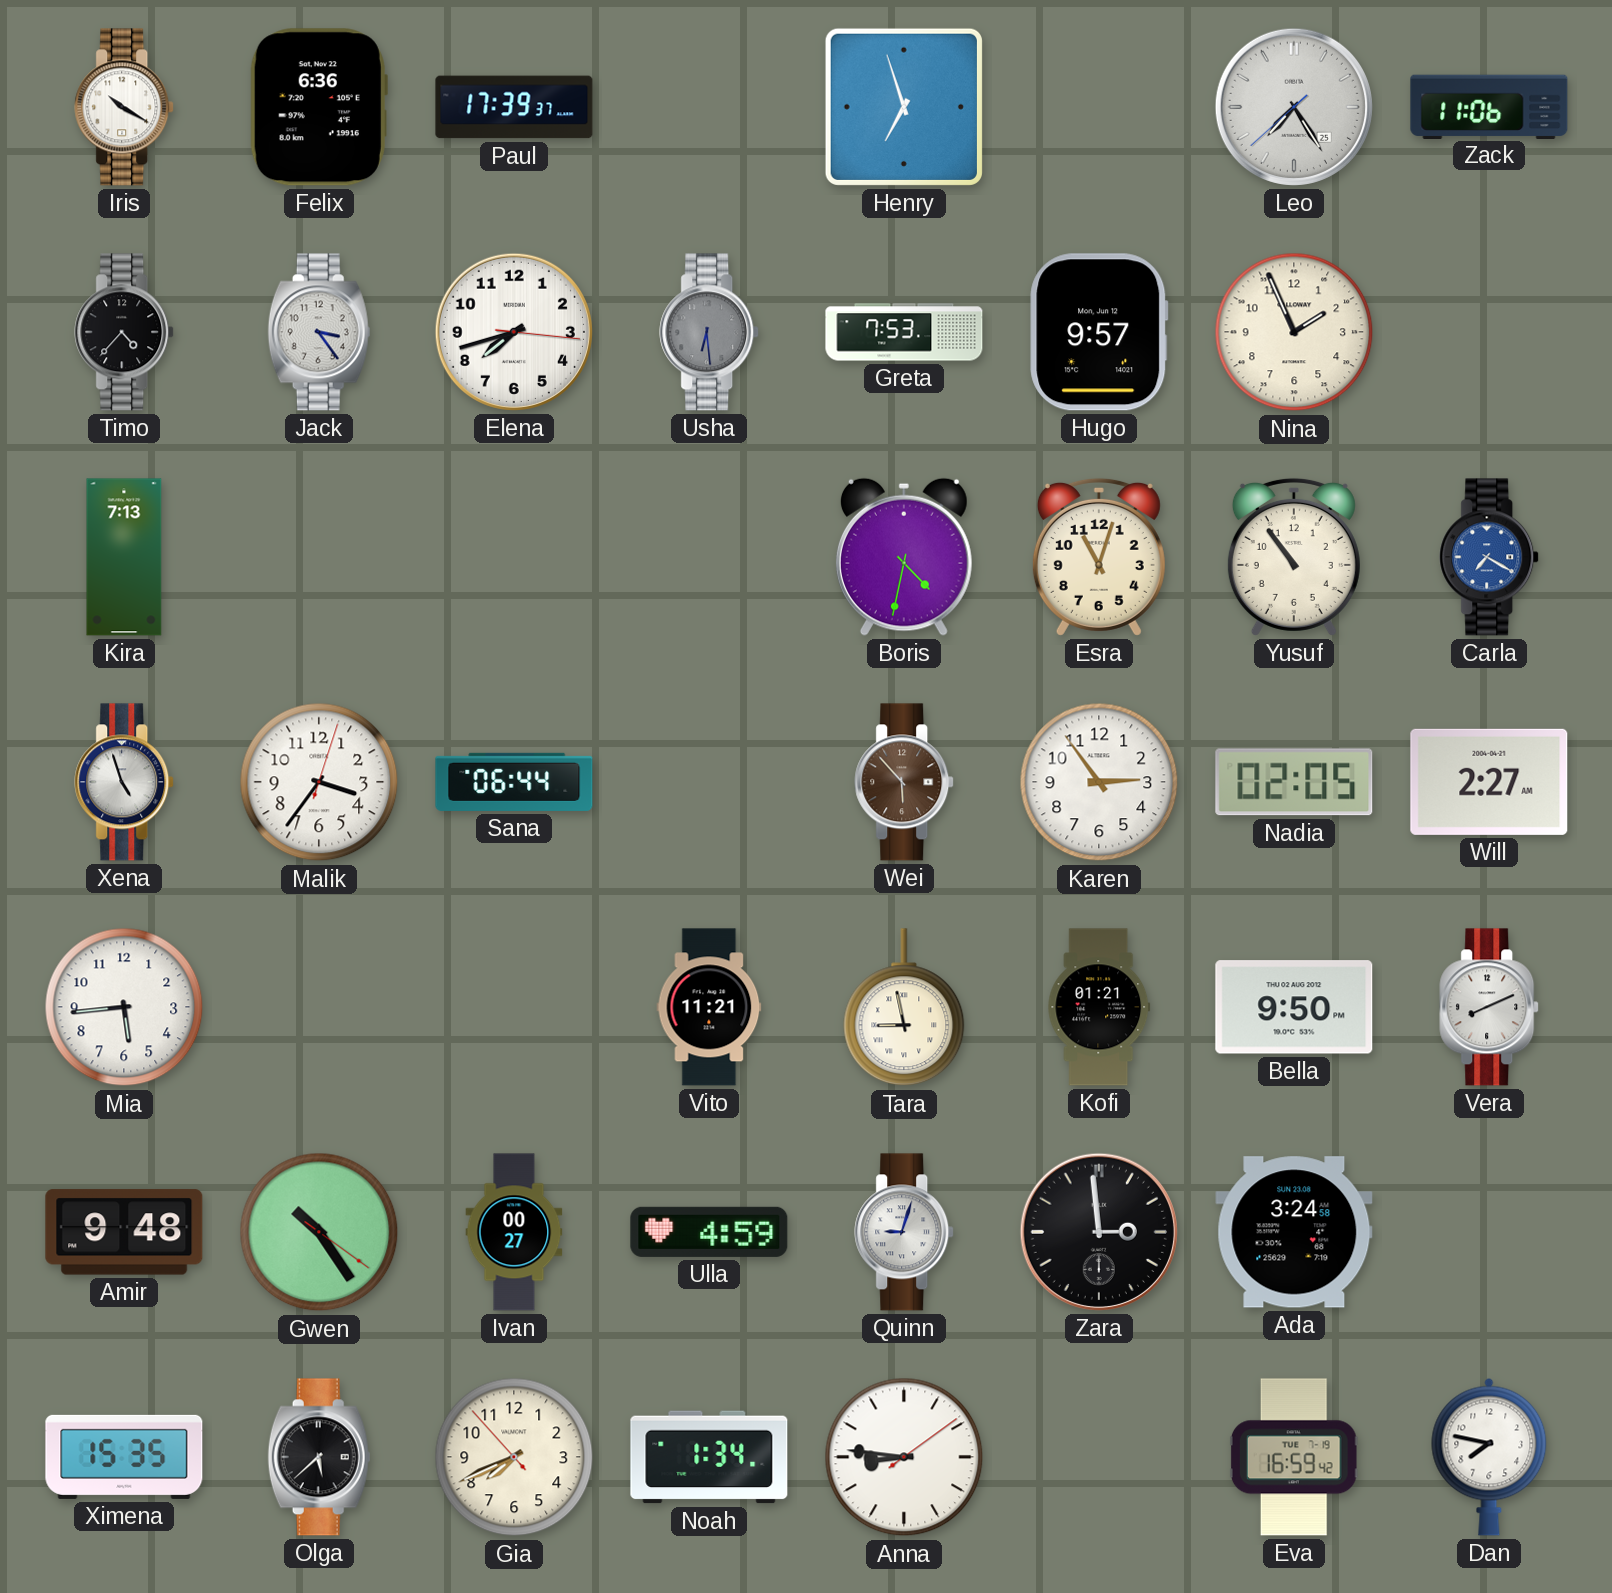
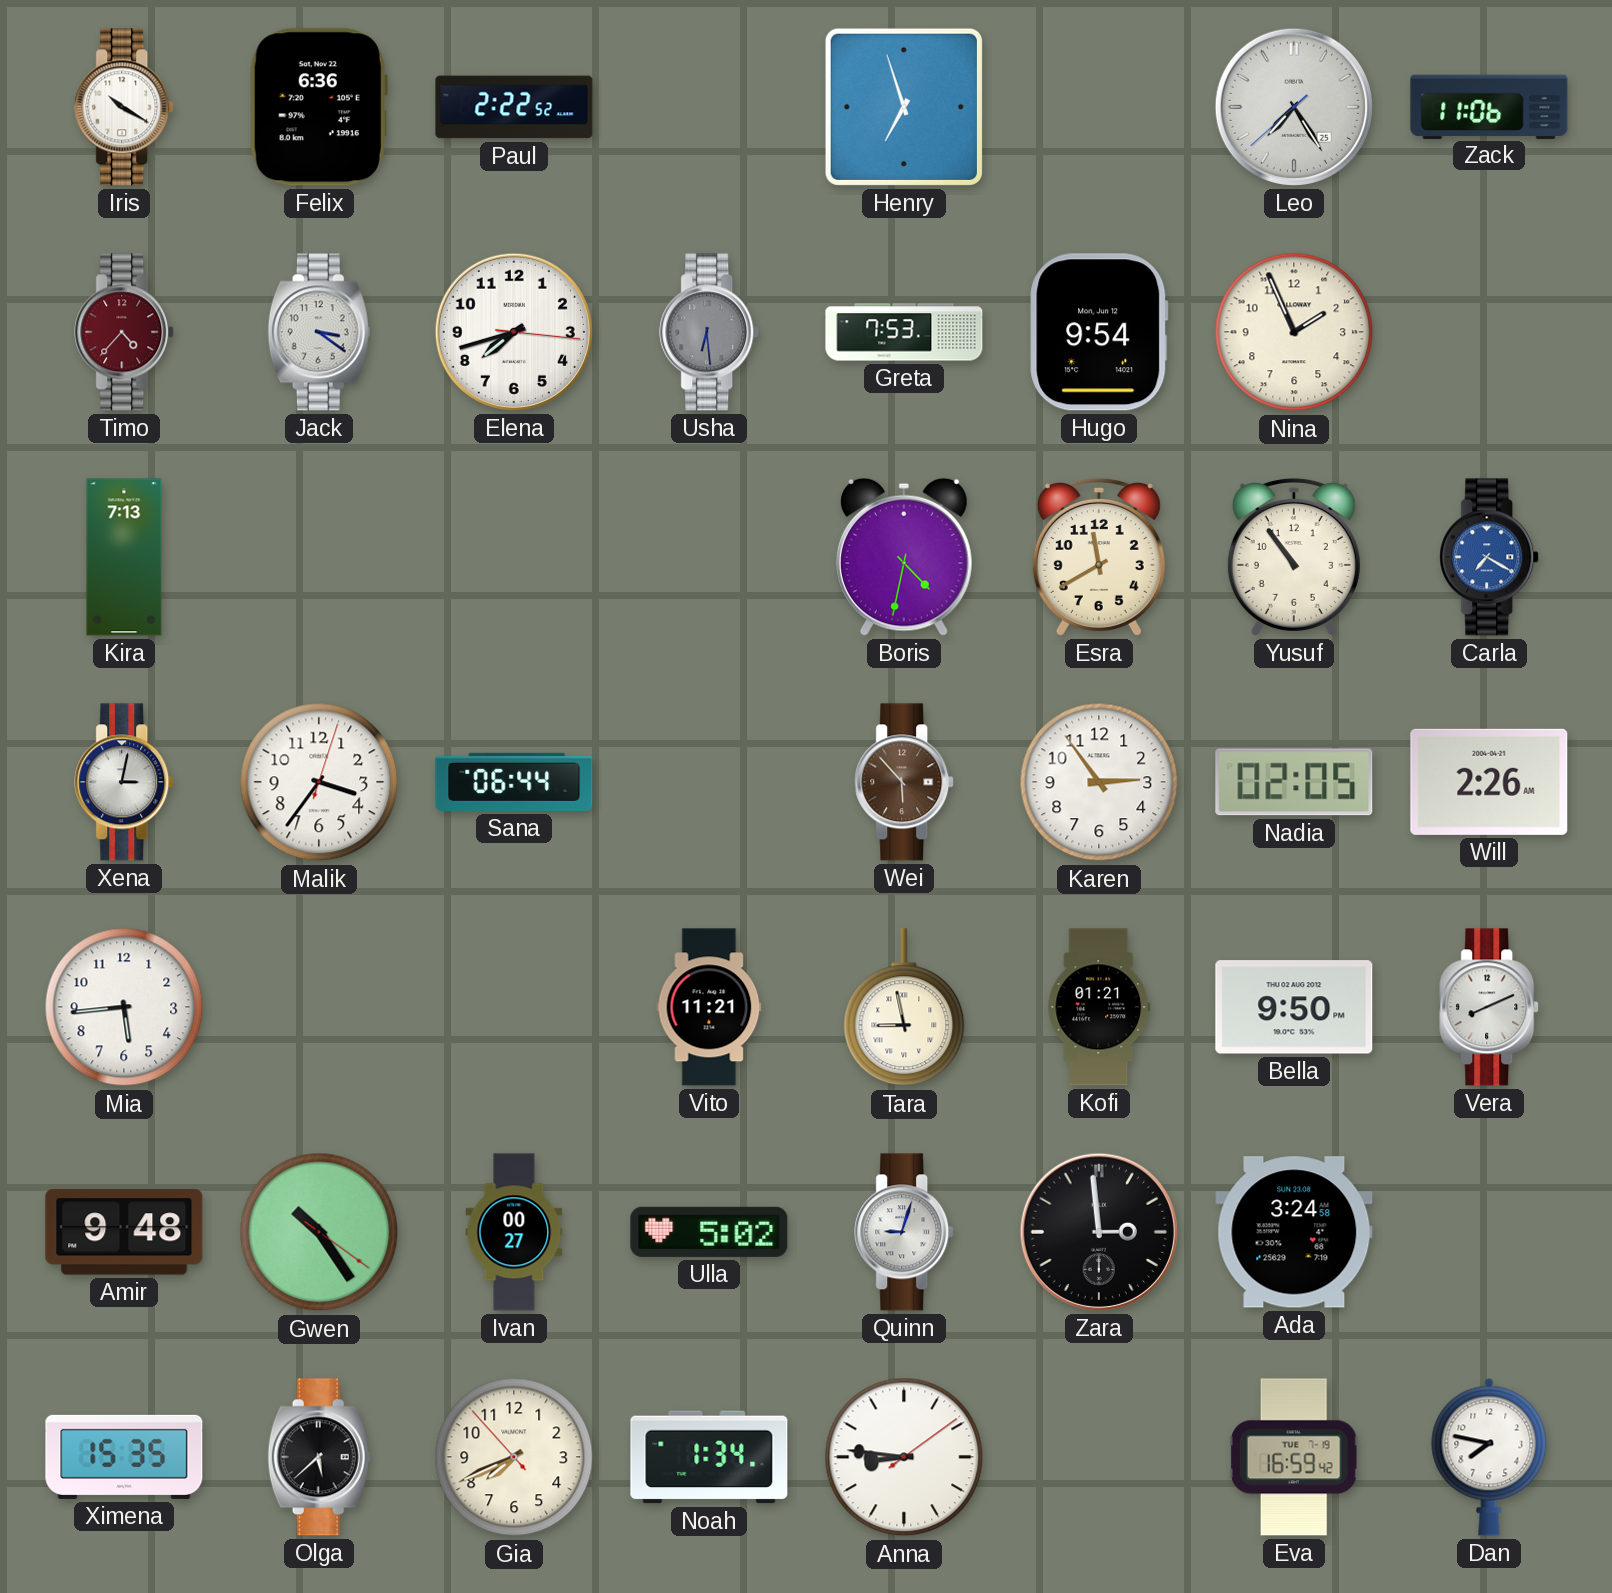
Paul: 17:39 -> 2:22 (514, 107)
Timo dial: black -> burgundy (125, 332)
Jack: 3:24 -> 3:21 (319, 332)
Hugo: 9:57 -> 9:54 (1099, 332)
Esra: 11:03 -> 11:40 (1099, 557)
Xena: 4:57 -> 3:02 (125, 782)
Will: 2:27 -> 2:26 (1489, 782)
Ulla: 4:59 -> 5:02 (709, 1232)
